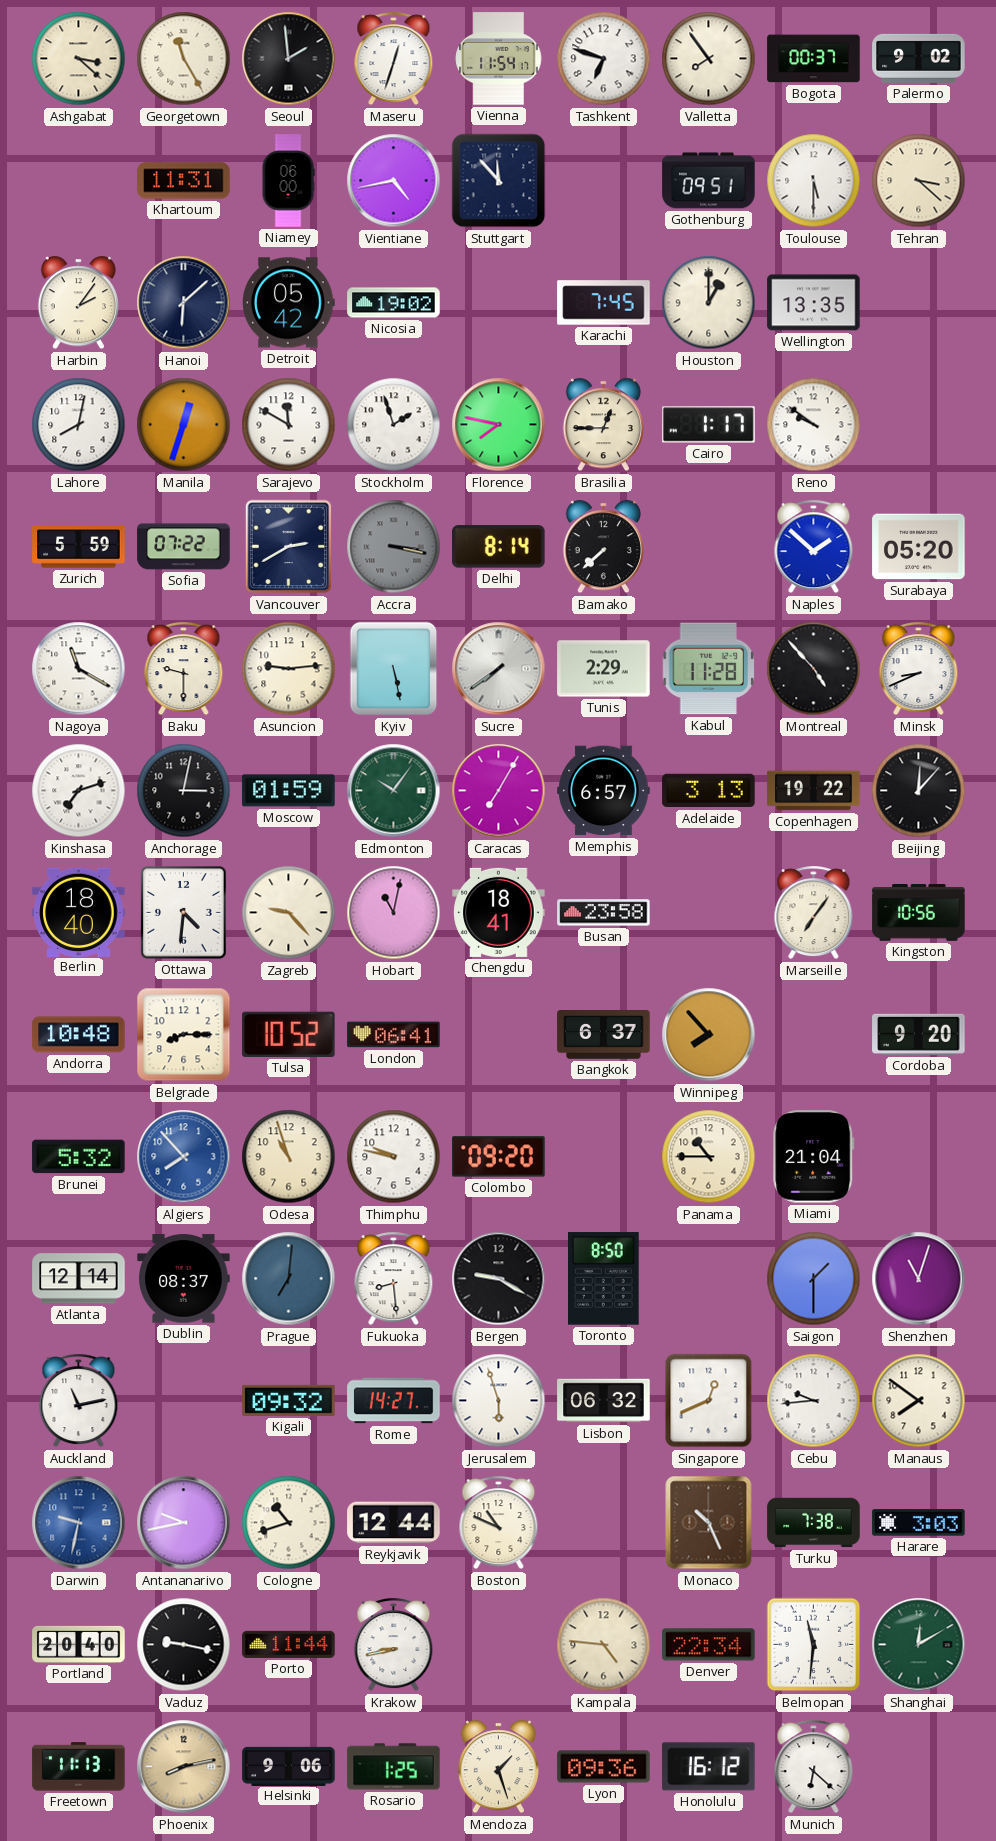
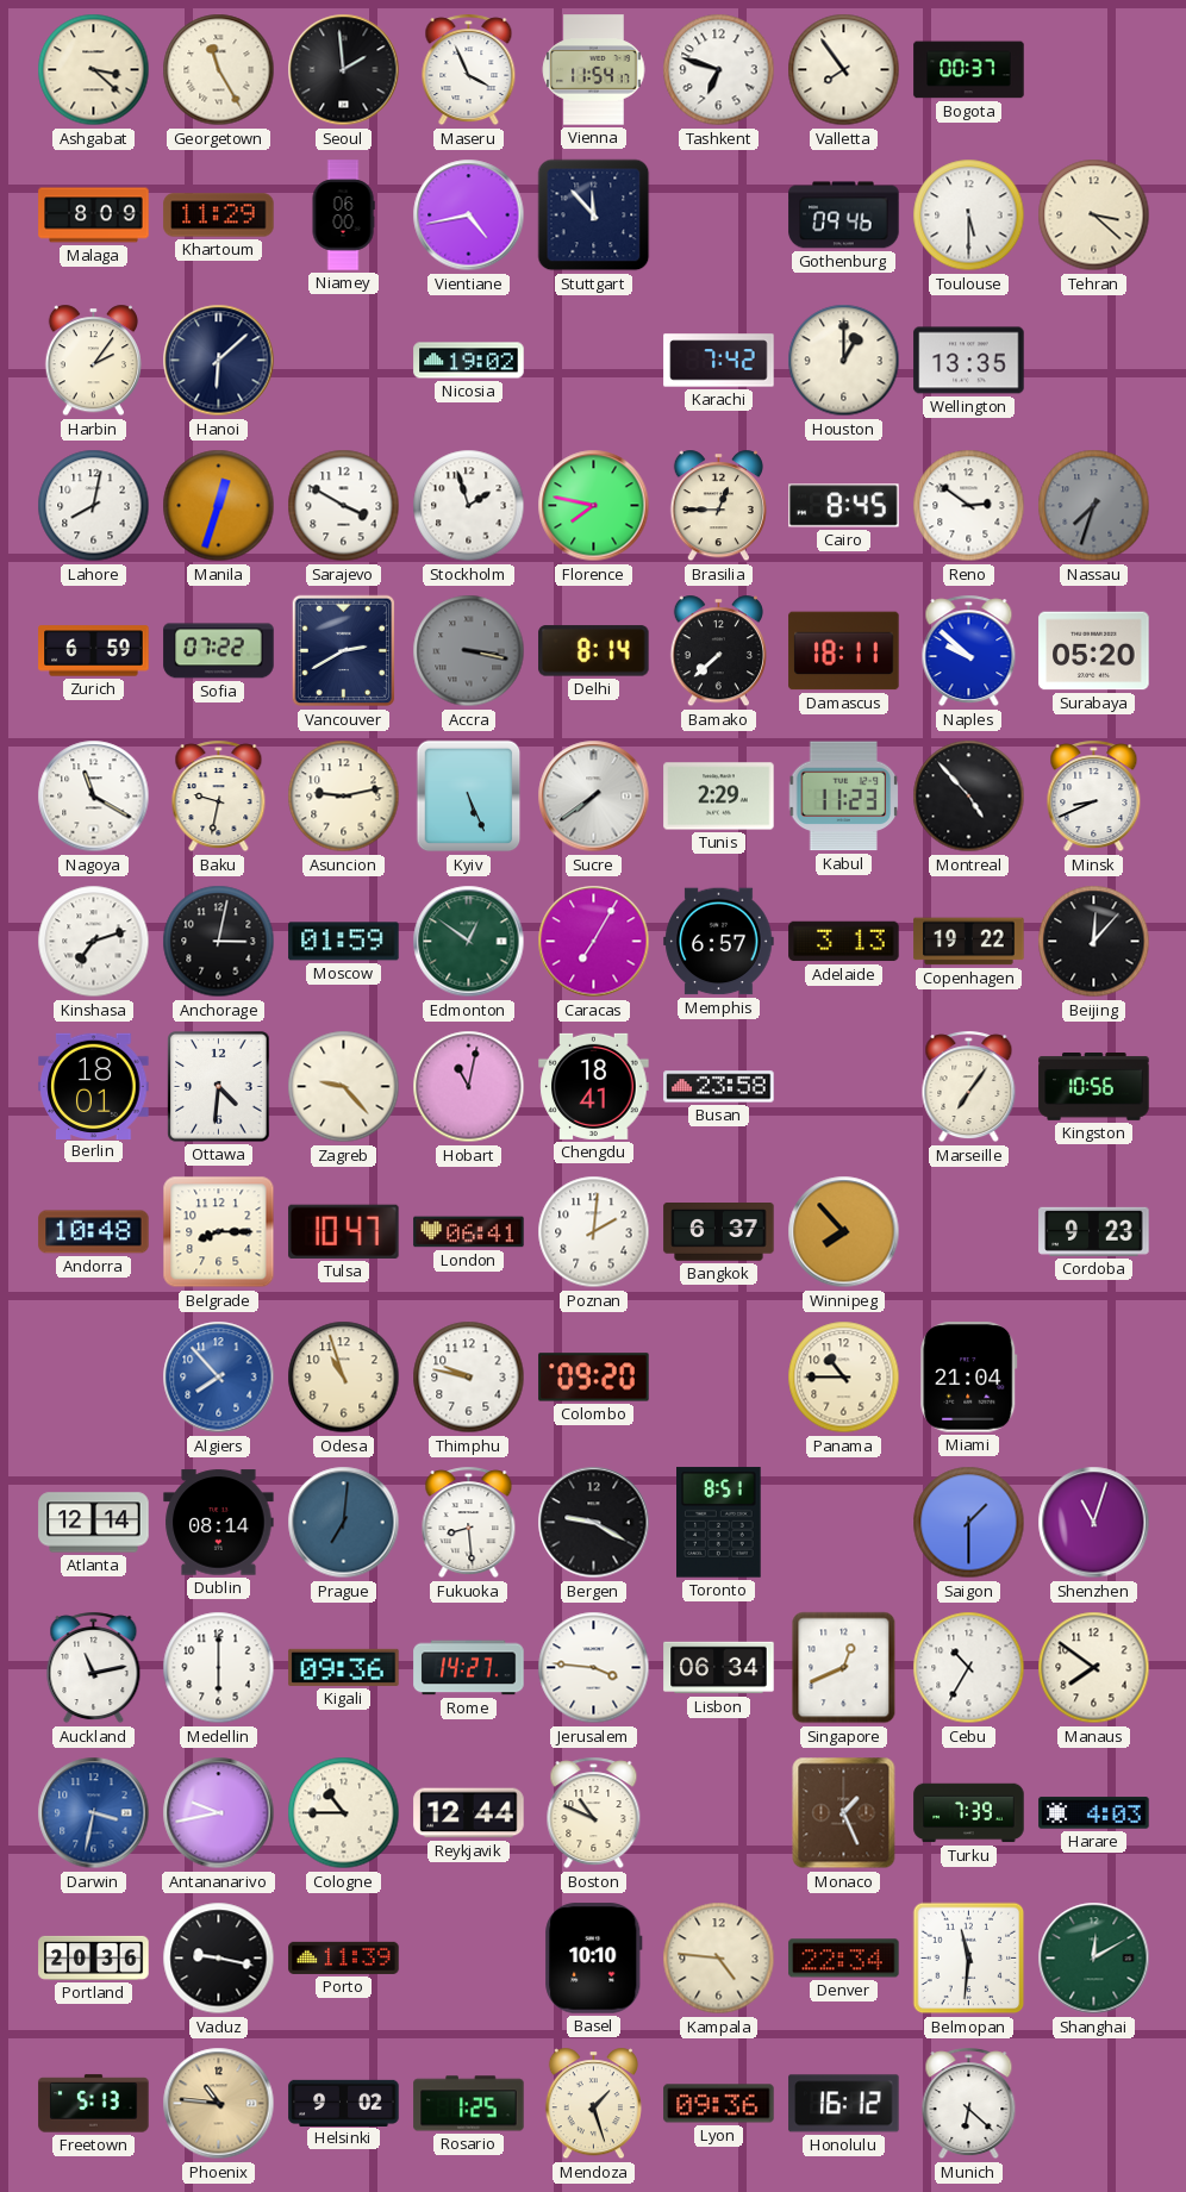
Maseru: 12:33 -> 3:56 (469, 70)
Palermo: 9:02 -> none (919, 58)
Malaga: none -> 8:09 (94, 216)
Khartoum: 11:31 -> 11:29 (219, 216)
Gothenburg: 09:51 -> 09:46 (844, 216)
Detroit: 05:42 -> none (289, 303)
Karachi: 7:45 -> 7:42 (719, 361)
Sarajevo: 11:50 -> 3:50 (344, 506)
Cairo: 1:17 -> 8:45 (844, 506)
Reno: 9:51 -> 2:51 (969, 506)
Nassau: none -> 7:33 (1094, 506)
Zurich: 5:59 -> 6:59 (94, 651)
Damascus: none -> 18:11 (844, 651)
Naples: 1:52 -> 9:52 (969, 651)
Baku: 9:30 -> 9:32 (219, 797)
Asuncion: 9:14 -> 9:13 (344, 797)
Kyiv: 5:28 -> 5:26 (469, 797)
Kabul: 11:28 -> 11:23 (844, 797)
Edmonton: 10:06 -> 12:51 (469, 942)
Berlin: 18:40 -> 18:01 (94, 1086)
Tulsa: 10:52 -> 10:47 (344, 1231)
Poznan: none -> 2:01 (594, 1232)
Cordoba: 9:20 -> 9:23 (1094, 1231)
Brunei: 5:32 -> none (79, 1157)
Dublin: 08:37 -> 08:14 (219, 1523)
Toronto: 8:50 -> 8:51 (719, 1523)
Medellin: none -> 6:00 (219, 1668)
Kigali: 09:32 -> 09:36 (344, 1667)
Jerusalem: 5:57 -> 3:46 (594, 1668)
Lisbon: 06:32 -> 06:34 (719, 1668)
Cebu: 9:44 -> 10:35 (969, 1668)
Darwin: 9:32 -> 3:32 (94, 1813)
Cologne: 10:42 -> 10:45 (344, 1813)
Monaco: 10:26 -> 1:26 (844, 1813)
Turku: 7:38 -> 7:39 (969, 1813)
Harare: 3:03 -> 4:03 (1094, 1813)
Portland: 20:40 -> 20:36 (94, 1957)
Porto: 11:44 -> 11:39 (344, 1957)
Krakow: 8:43 -> none (394, 1645)
Basel: none -> 10:10 (594, 1959)
Freetown: 11:13 -> 5:13 (94, 2104)
Phoenix: 8:13 -> 10:46 (219, 2104)
Helsinki: 9:06 -> 9:02 (344, 2103)
